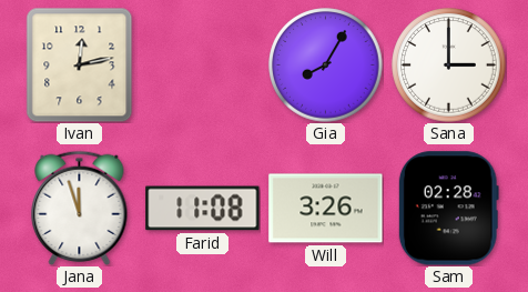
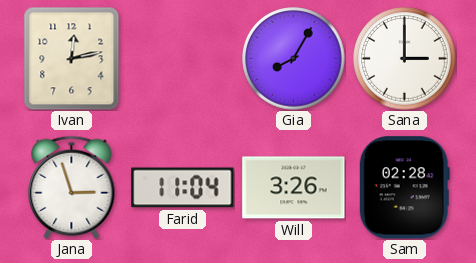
Jana: 11:57 -> 2:57 (72, 187)
Farid: 11:08 -> 11:04 (183, 188)
